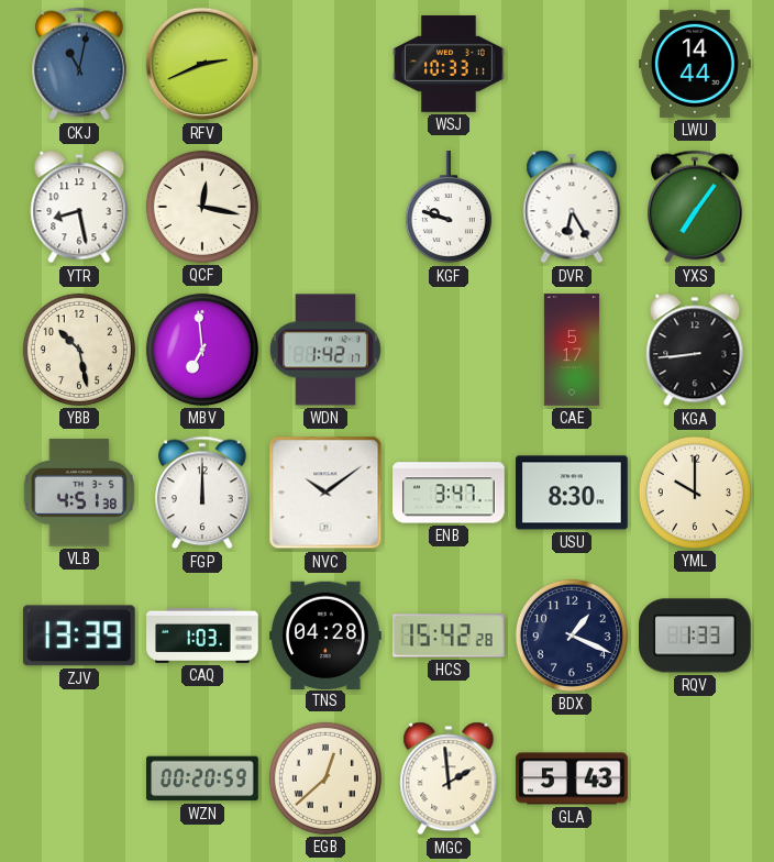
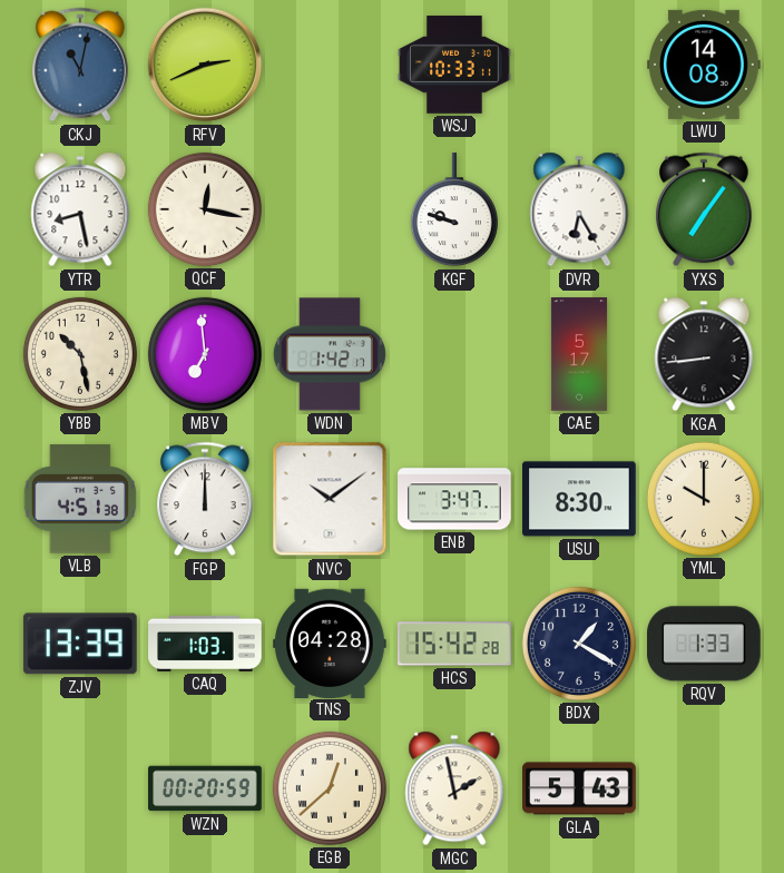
LWU: 14:44 -> 14:08 (704, 65)
BDX: 1:19 -> 1:20 (579, 644)
MGC: 1:59 -> 1:58 (454, 788)
